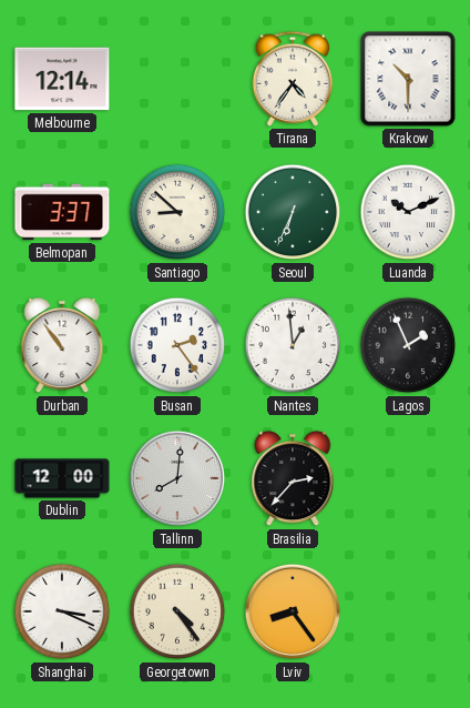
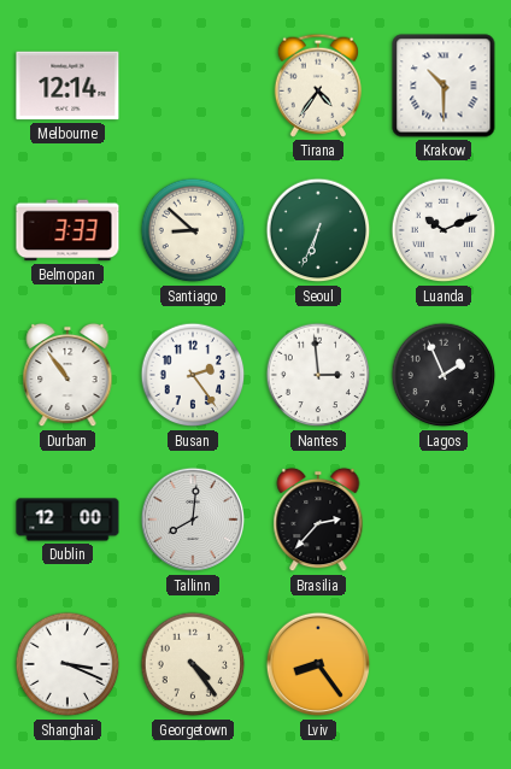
Belmopan: 3:37 -> 3:33 (67, 230)
Nantes: 12:59 -> 2:59 (318, 375)
